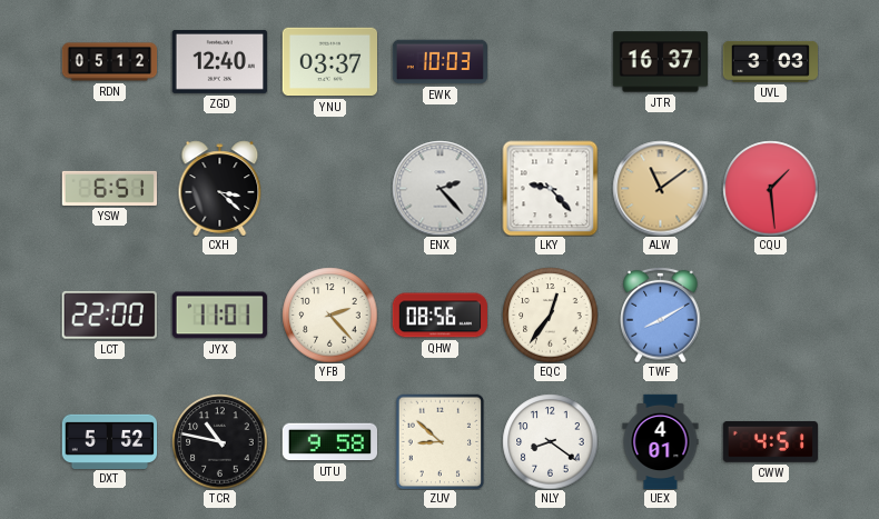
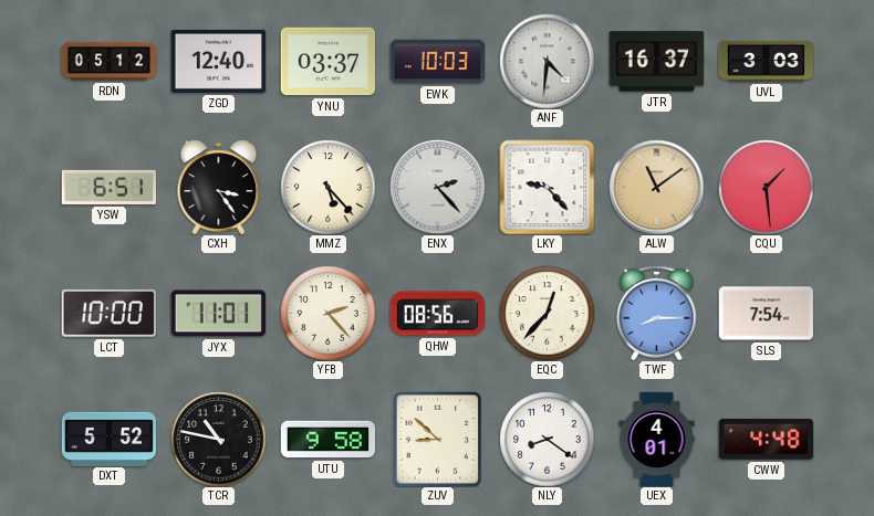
ANF: none -> 4:31 (547, 61)
CXH: 3:22 -> 3:24 (219, 187)
MMZ: none -> 5:23 (327, 187)
LCT: 22:00 -> 10:00 (108, 313)
EQC: 12:36 -> 12:37 (547, 313)
TWF: 8:10 -> 8:15 (657, 313)
SLS: none -> 7:54 (766, 314)
CWW: 4:51 -> 4:48 (766, 439)
